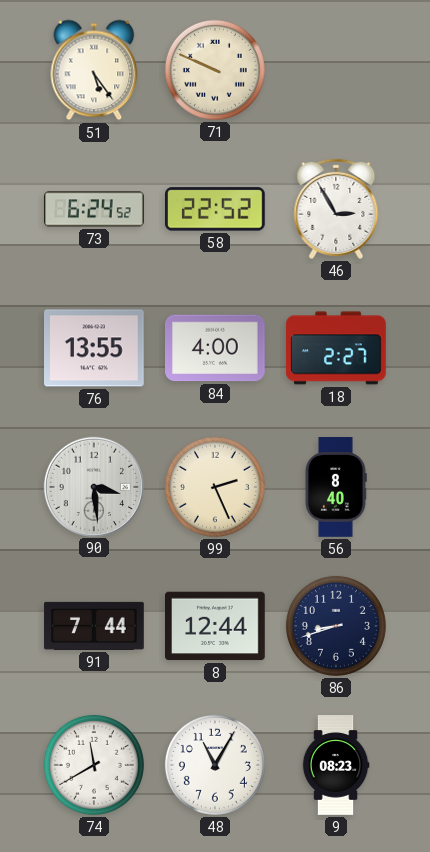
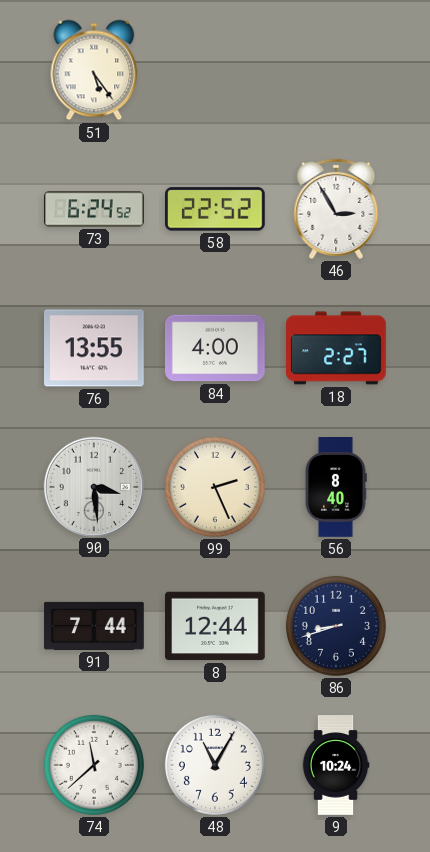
71: 9:49 -> none (215, 70)
74: 11:40 -> 11:38 (94, 765)
9: 08:23 -> 10:24 (336, 765)
